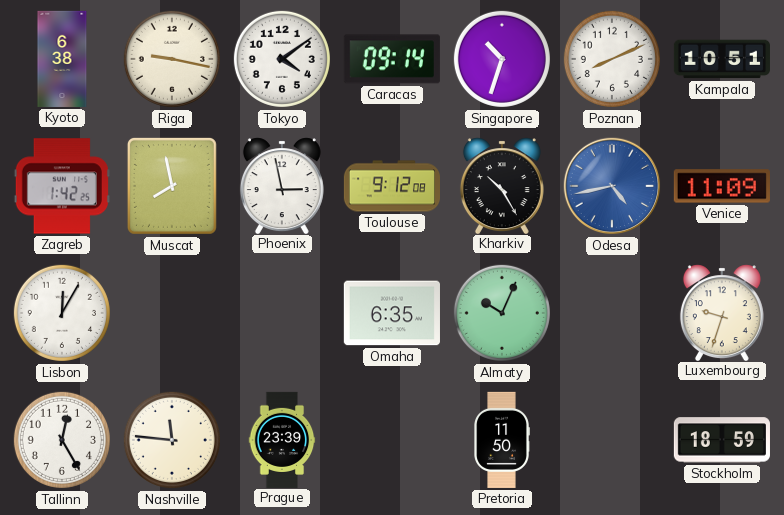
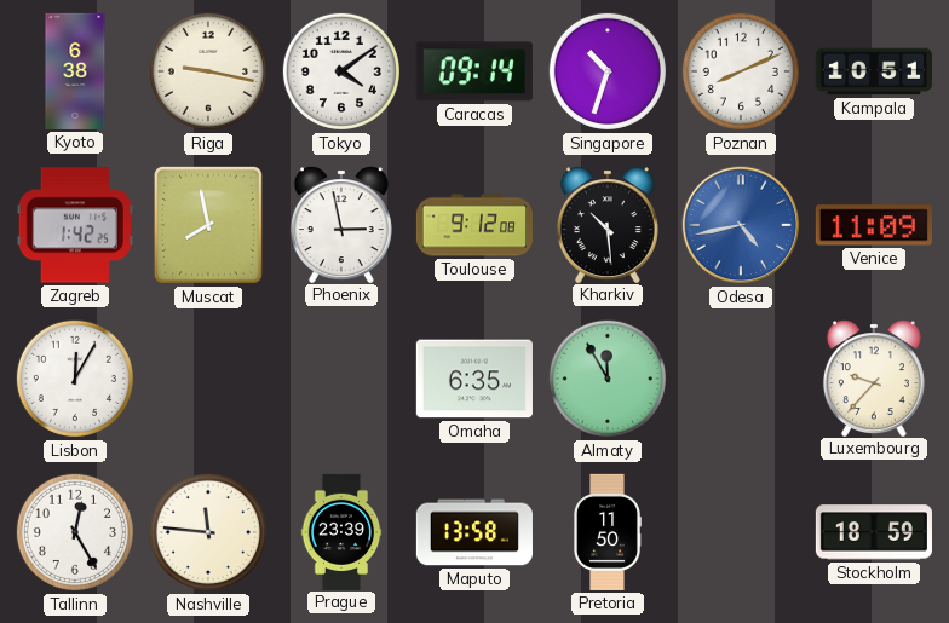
Kharkiv: 10:25 -> 10:29 (608, 224)
Almaty: 10:04 -> 11:55 (608, 379)
Luxembourg: 9:33 -> 9:37 (874, 377)
Maputo: none -> 13:58 (475, 532)
